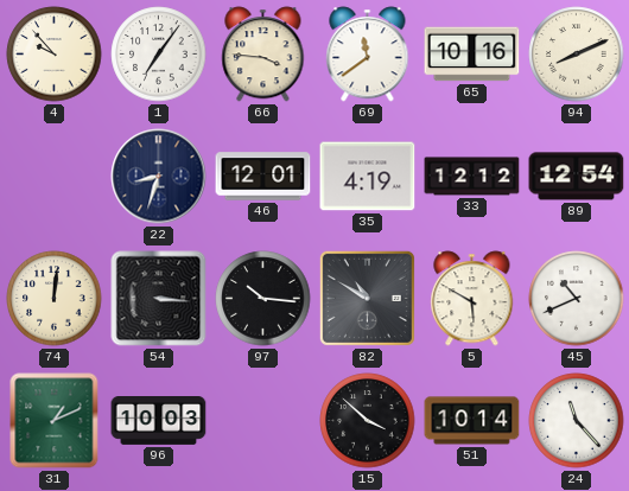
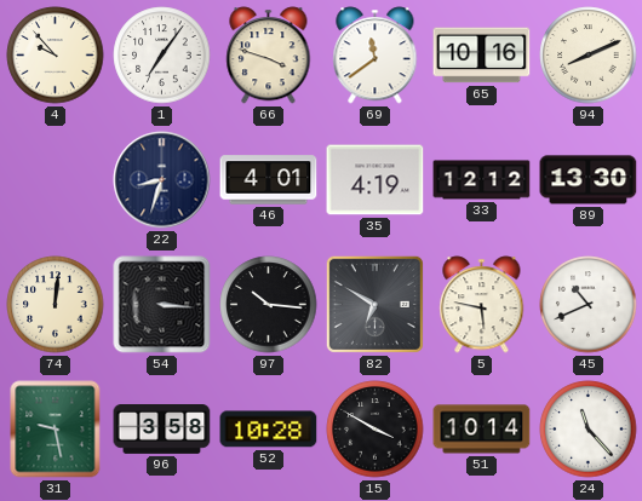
66: 3:46 -> 3:48 (269, 56)
46: 12:01 -> 4:01 (269, 180)
89: 12:54 -> 13:30 (589, 180)
82: 10:50 -> 6:50 (374, 304)
5: 5:50 -> 5:47 (482, 305)
31: 1:11 -> 9:28 (56, 430)
96: 10:03 -> 3:58 (162, 430)
52: none -> 10:28 (269, 430)
15: 3:52 -> 3:50 (376, 430)
